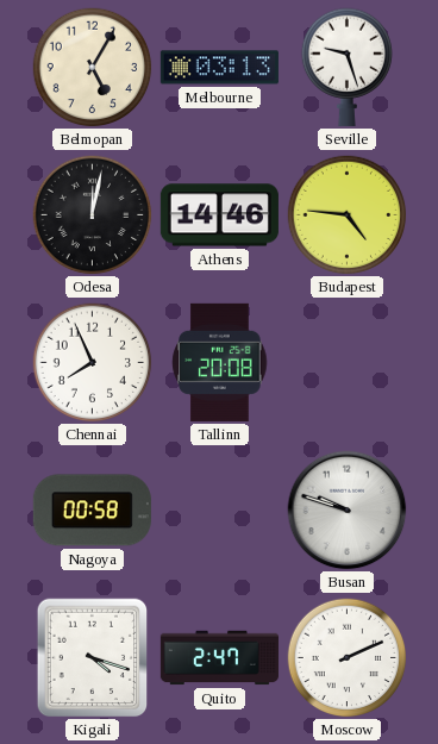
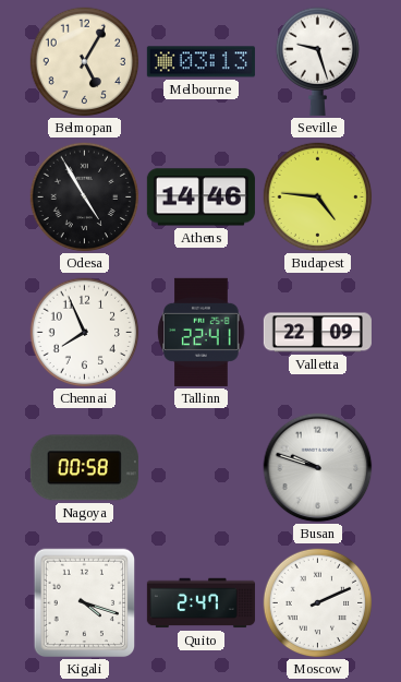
Odesa: 12:02 -> 4:55 (85, 198)
Tallinn: 20:08 -> 22:41 (202, 332)
Valletta: none -> 22:09 (317, 333)
